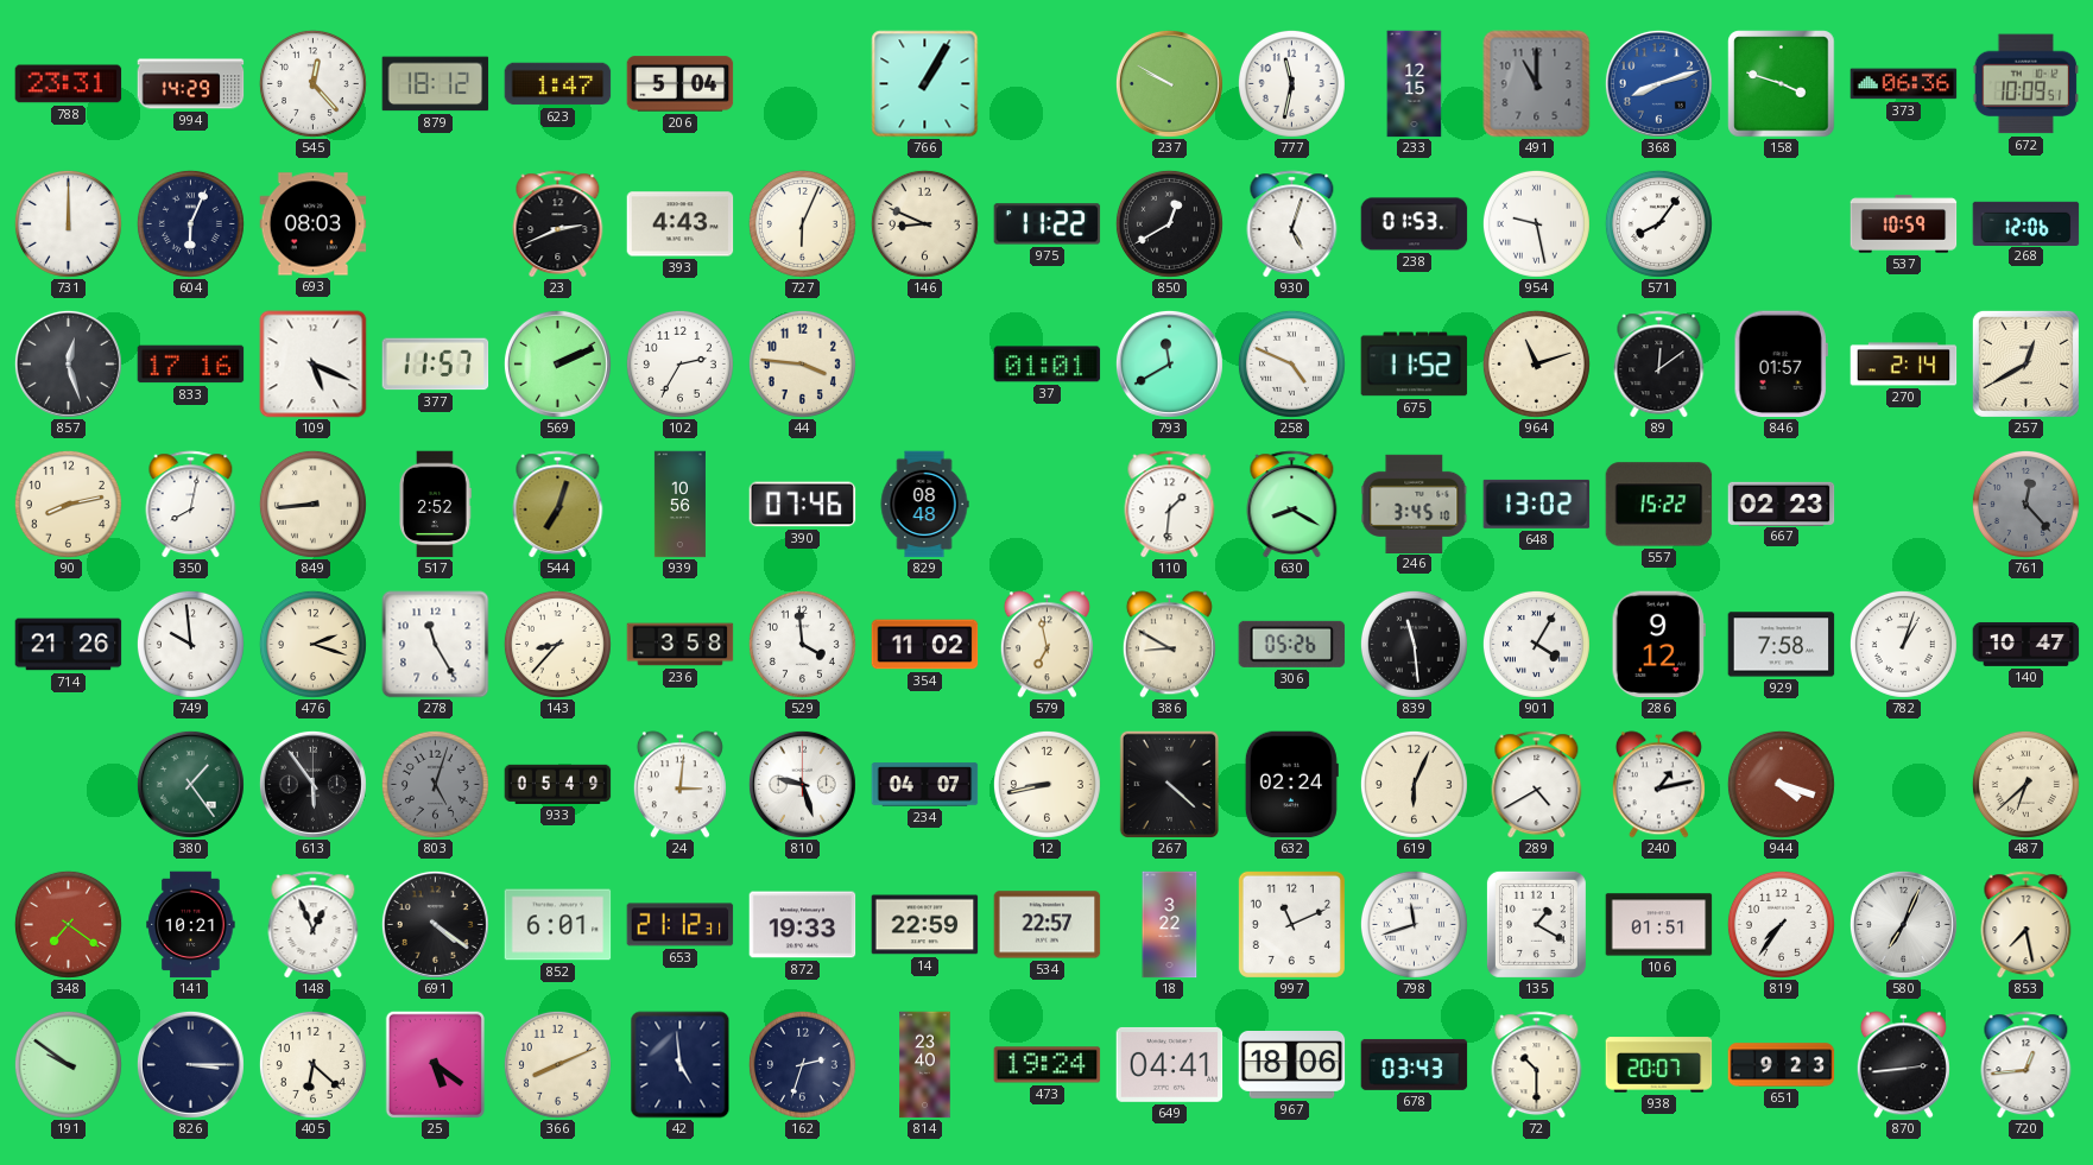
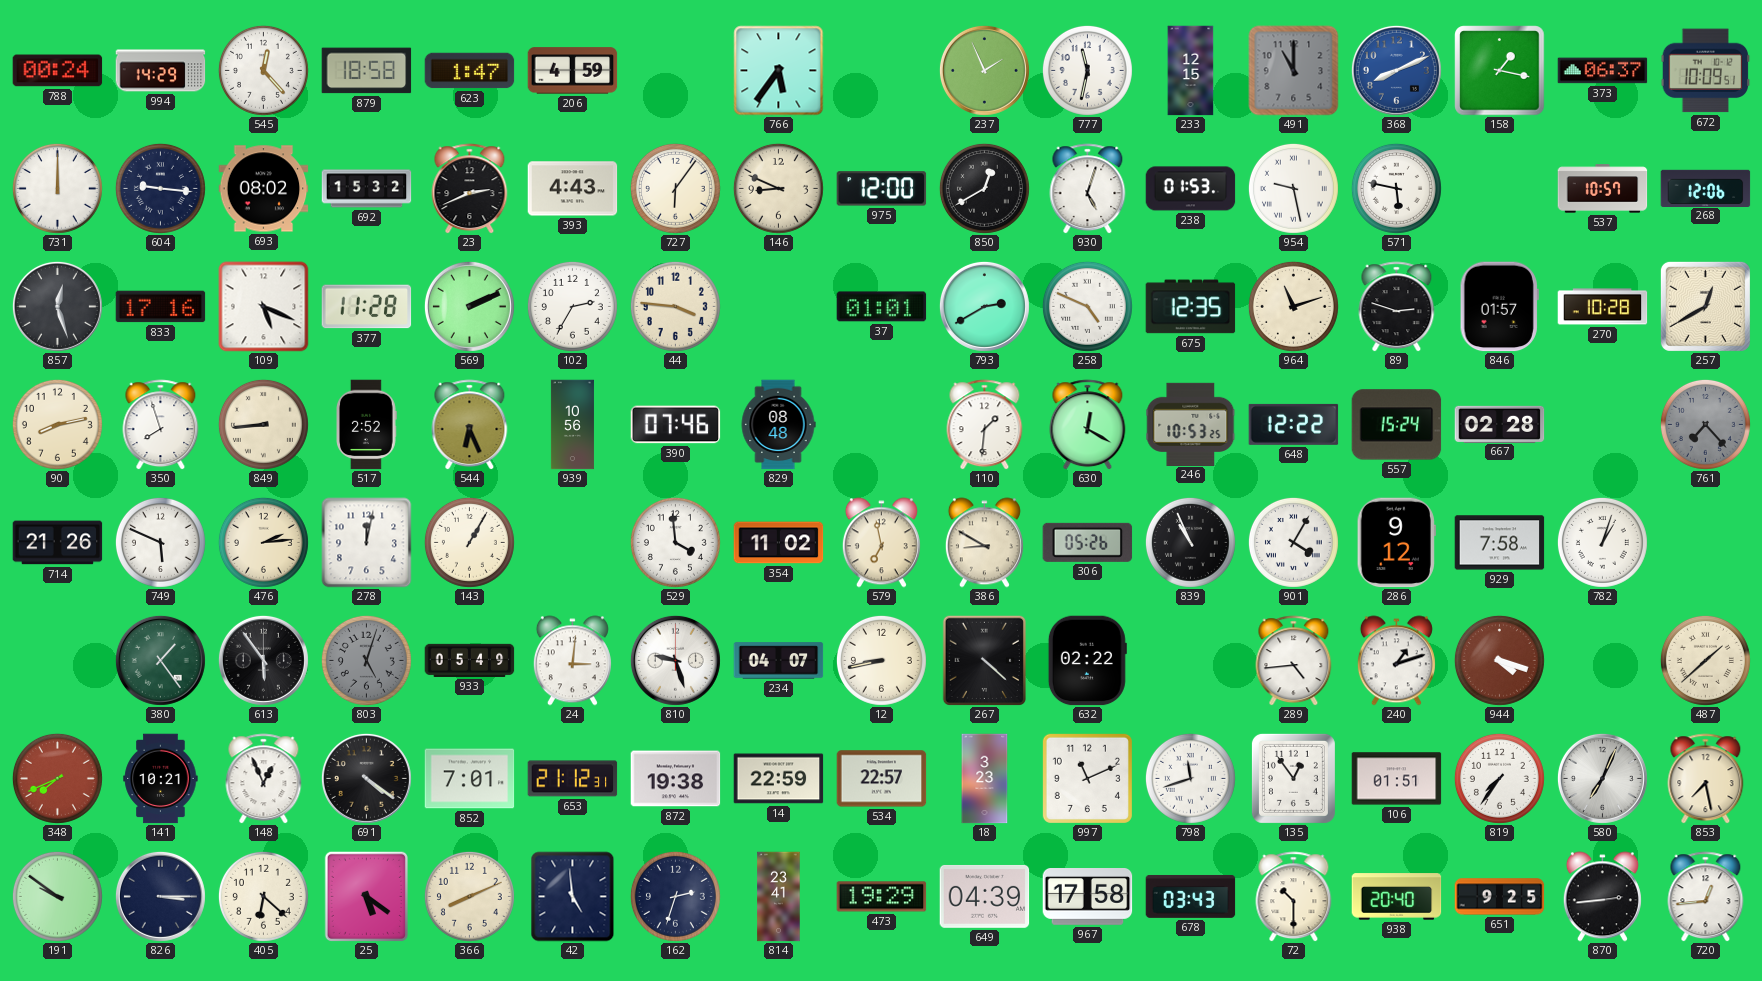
788: 23:31 -> 00:24 (58, 71)
879: 18:12 -> 18:58 (367, 71)
206: 5:04 -> 4:59 (573, 71)
766: 1:05 -> 5:36 (779, 71)
237: 9:50 -> 1:56 (984, 70)
368: 8:12 -> 8:11 (1396, 70)
158: 3:48 -> 1:17 (1500, 71)
373: 06:36 -> 06:37 (1603, 71)
604: 6:04 -> 9:16 (160, 188)
693: 08:03 -> 08:02 (264, 189)
692: none -> 15:32 (367, 189)
727: 6:04 -> 6:06 (675, 188)
975: 11:22 -> 12:00 (882, 189)
571: 8:06 -> 5:47 (1396, 188)
537: 10:59 -> 10:57 (1603, 189)
377: 11:57 -> 11:28 (367, 307)
793: 11:40 -> 2:40 (984, 306)
675: 11:52 -> 12:35 (1191, 307)
89: 12:09 -> 2:48 (1397, 307)
270: 2:14 -> 10:28 (1603, 307)
350: 8:02 -> 7:57 (161, 425)
544: 7:03 -> 6:26 (470, 425)
630: 8:20 -> 12:20 (1088, 425)
246: 3:45 -> 10:53 (1191, 424)
648: 13:02 -> 12:22 (1294, 424)
557: 15:22 -> 15:24 (1397, 425)
667: 02:23 -> 02:28 (1500, 424)
761: 12:23 -> 7:23 (1705, 424)
749: 9:59 -> 5:49 (160, 542)
476: 2:18 -> 2:14 (263, 542)
278: 11:25 -> 12:02 (367, 543)
143: 8:37 -> 1:05 (469, 542)
236: 3:58 -> none (681, 645)
839: 11:29 -> 10:56 (1190, 542)
140: 10:47 -> none (2026, 644)
632: 02:24 -> 02:22 (1087, 661)
619: 6:04 -> none (1414, 784)
289: 4:40 -> 4:44 (1294, 661)
240: 1:13 -> 1:12 (1396, 661)
487: 6:38 -> 1:38 (1705, 660)
348: 7:21 -> 7:41 (57, 778)
852: 6:01 -> 7:01 (470, 779)
872: 19:33 -> 19:38 (676, 779)
18: 3:22 -> 3:23 (985, 779)
135: 1:20 -> 12:54 (1293, 778)
814: 23:40 -> 23:41 (779, 897)
473: 19:24 -> 19:29 (882, 897)
649: 04:41 -> 04:39 (985, 896)
967: 18:06 -> 17:58 (1088, 897)
938: 20:07 -> 20:40 (1397, 897)
651: 9:23 -> 9:25 (1500, 897)
